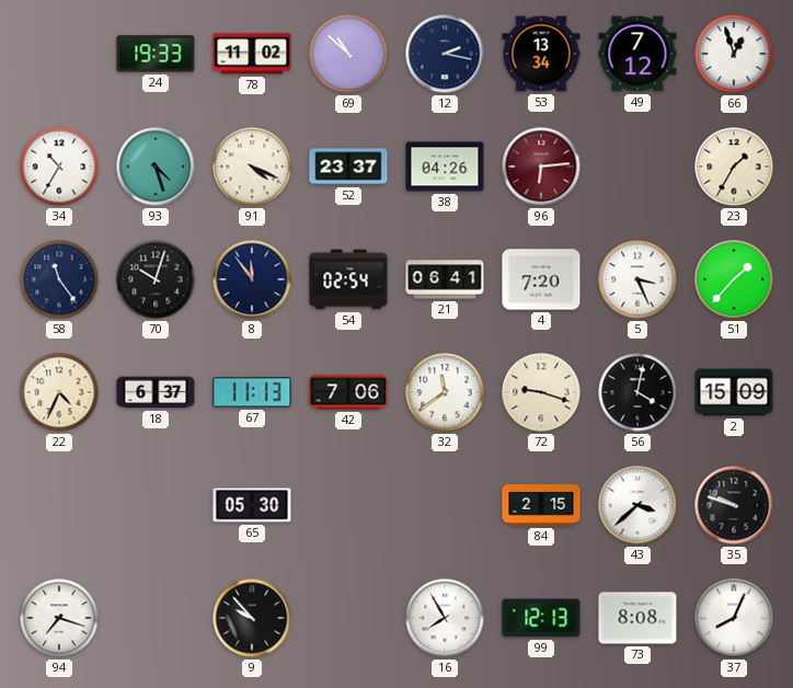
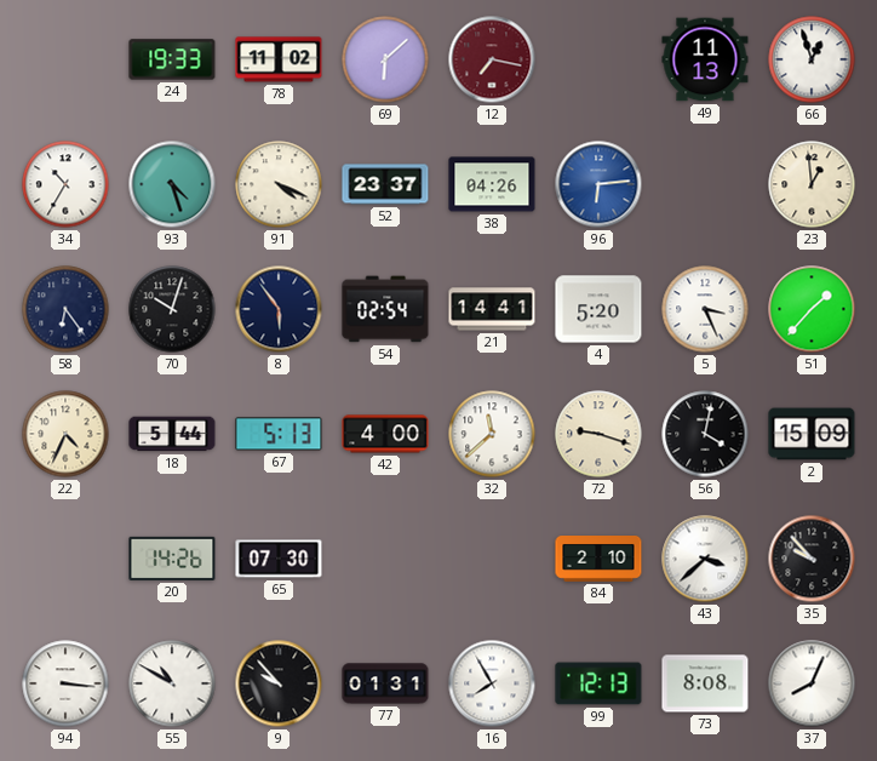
69: 10:52 -> 6:08 (385, 59)
12: 2:17 -> 7:17 (492, 59)
12 dial: navy -> burgundy (492, 59)
53: 13:34 -> none (541, 54)
49: 7:12 -> 11:13 (705, 59)
96 dial: burgundy -> blue (598, 184)
23: 1:35 -> 12:59 (812, 184)
58: 11:24 -> 6:24 (65, 309)
8: 11:54 -> 5:54 (279, 309)
21: 06:41 -> 14:41 (492, 309)
4: 7:20 -> 5:20 (598, 309)
18: 6:37 -> 5:44 (172, 434)
67: 11:13 -> 5:13 (279, 434)
42: 7:06 -> 4:00 (385, 434)
32: 11:39 -> 11:38 (492, 434)
20: none -> 14:26 (172, 559)
65: 05:30 -> 07:30 (279, 559)
84: 2:15 -> 2:10 (598, 560)
35: 9:48 -> 9:53 (812, 559)
94: 7:18 -> 3:16 (65, 683)
55: none -> 10:50 (172, 683)
77: none -> 01:31 (385, 683)
